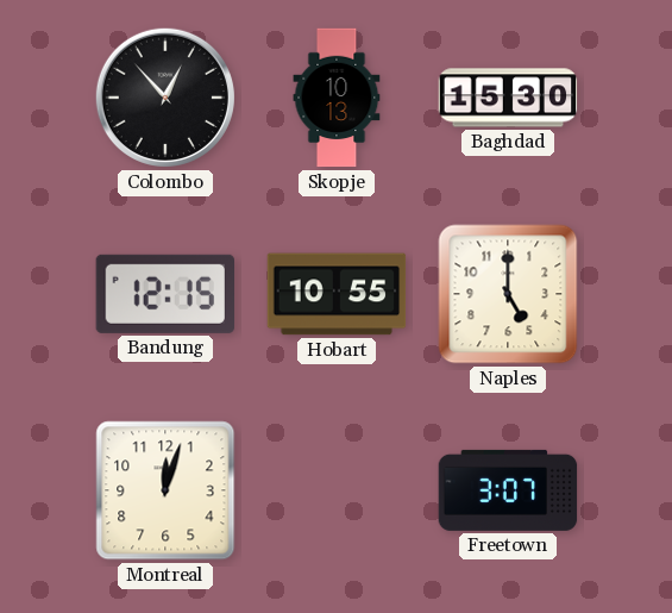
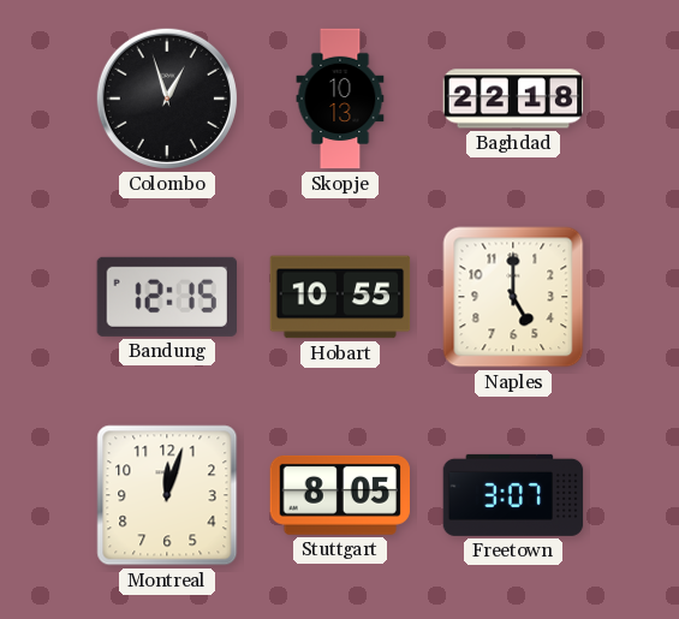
Colombo: 12:53 -> 12:57 (167, 99)
Baghdad: 15:30 -> 22:18 (513, 99)
Stuttgart: none -> 8:05 (339, 495)
